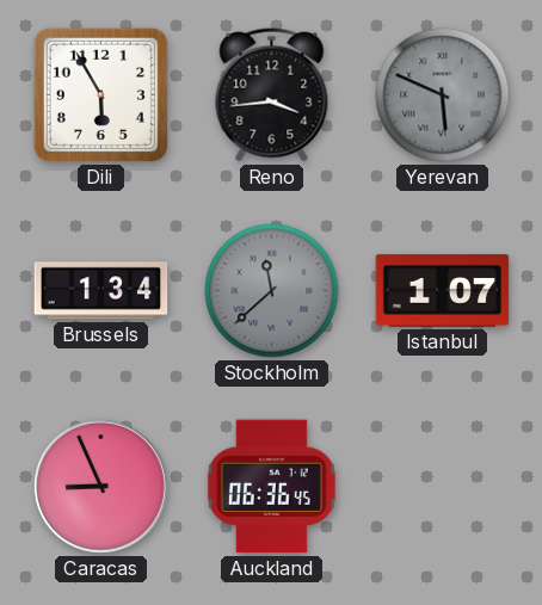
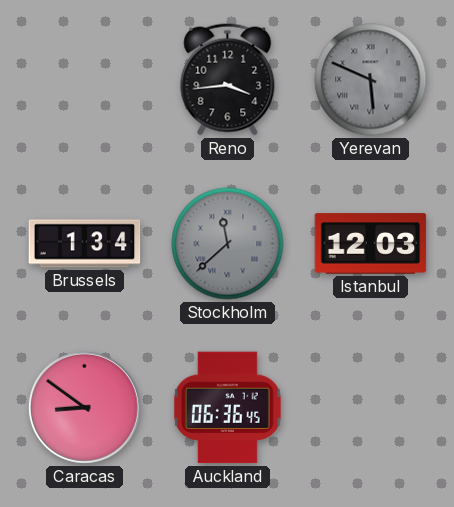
Dili: 5:55 -> none (100, 94)
Istanbul: 1:07 -> 12:03 (371, 244)
Caracas: 8:56 -> 8:51 (84, 407)
